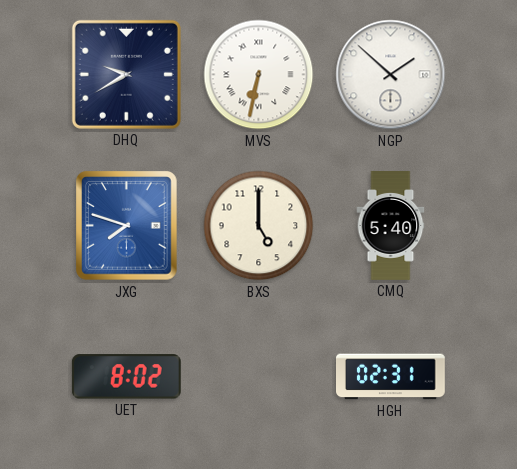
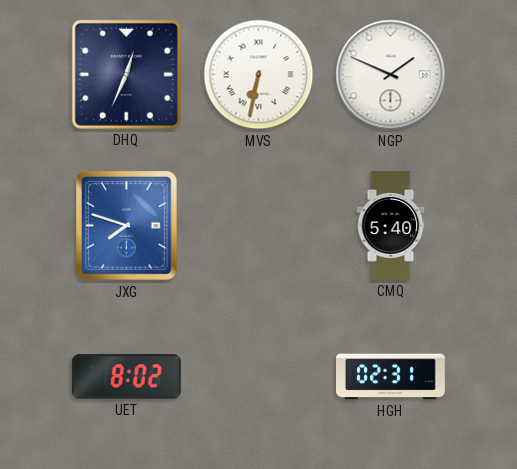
DHQ: 9:40 -> 12:34 (126, 74)
NGP: 1:52 -> 1:49 (391, 75)
BXS: 5:00 -> none (259, 226)
